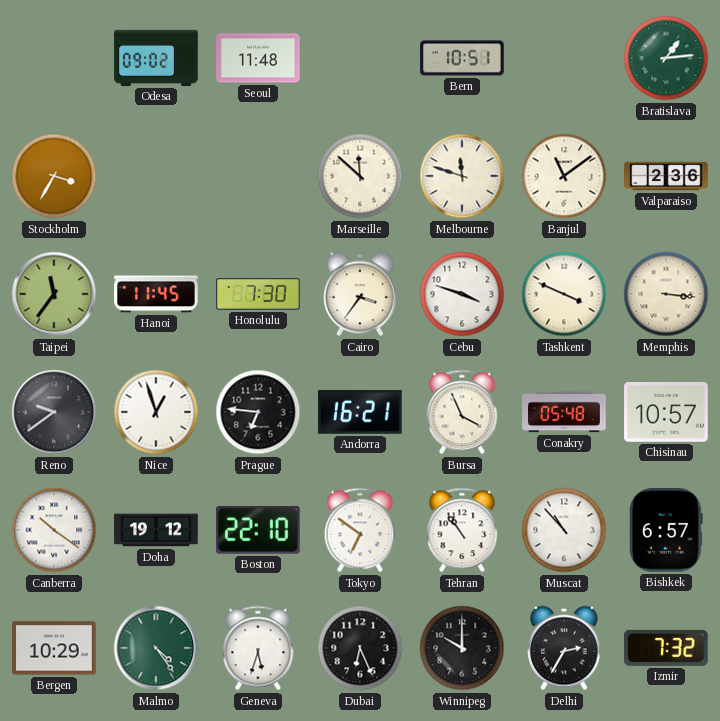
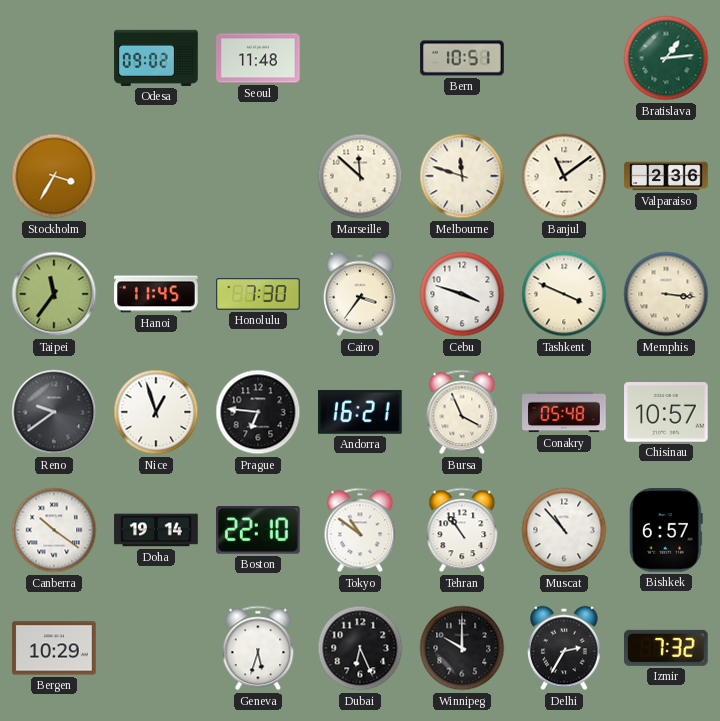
Doha: 19:12 -> 19:14 (156, 530)
Tokyo: 6:51 -> 10:51 (360, 530)
Malmo: 4:24 -> none (156, 648)
